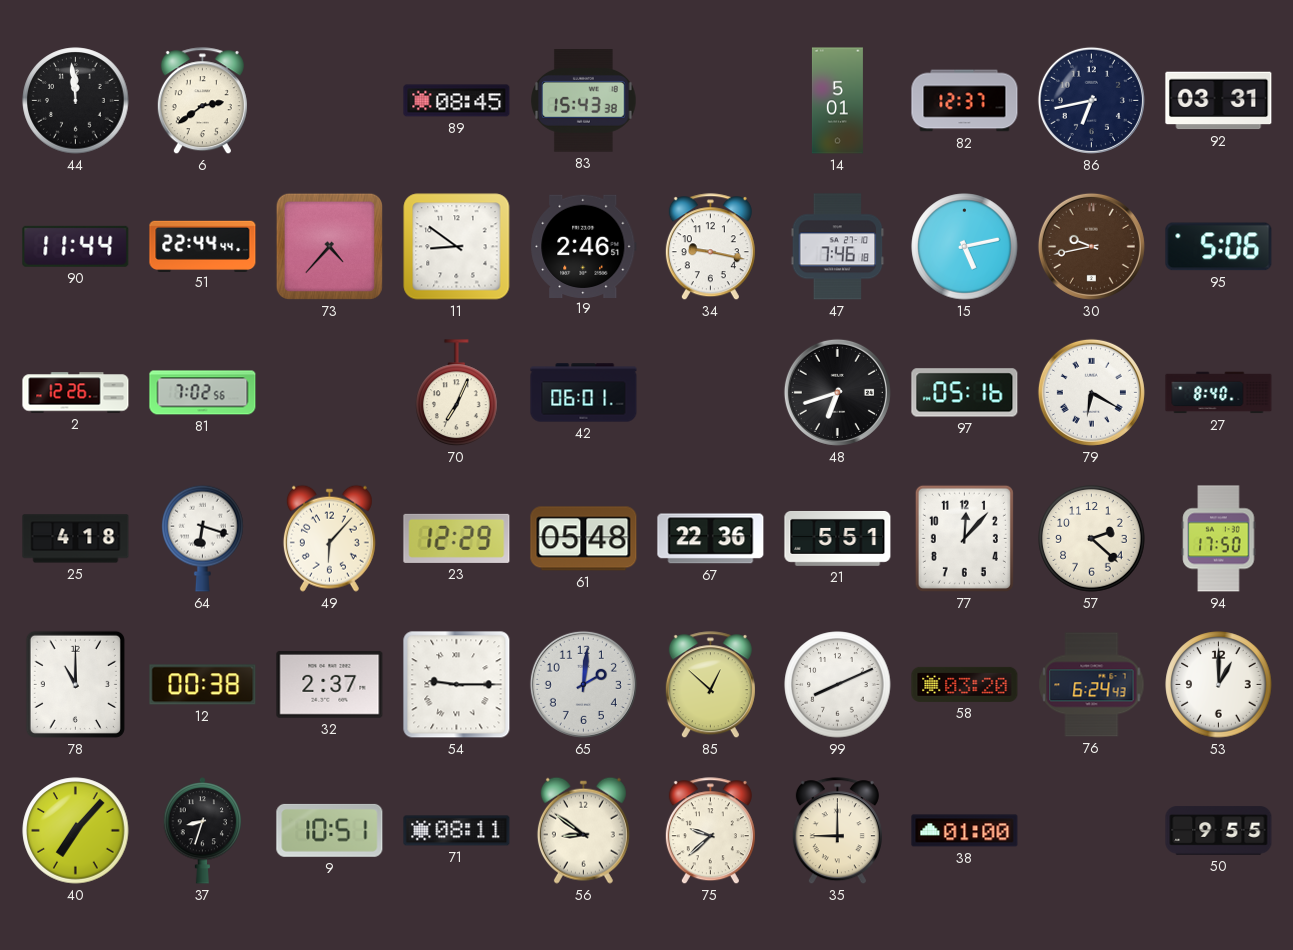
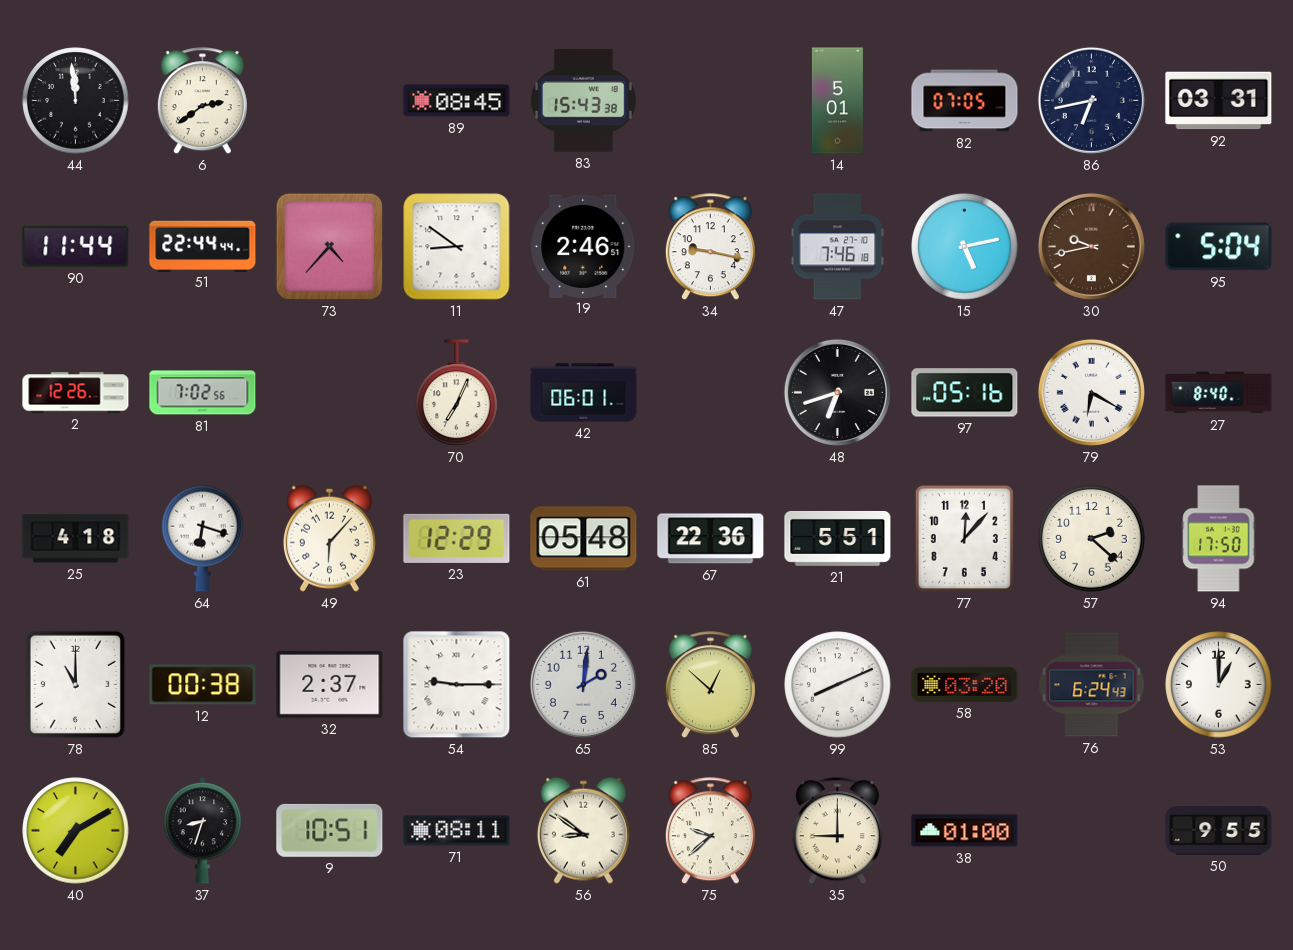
82: 12:37 -> 07:05 (965, 101)
95: 5:06 -> 5:04 (1219, 247)
40: 7:07 -> 7:10 (76, 831)
